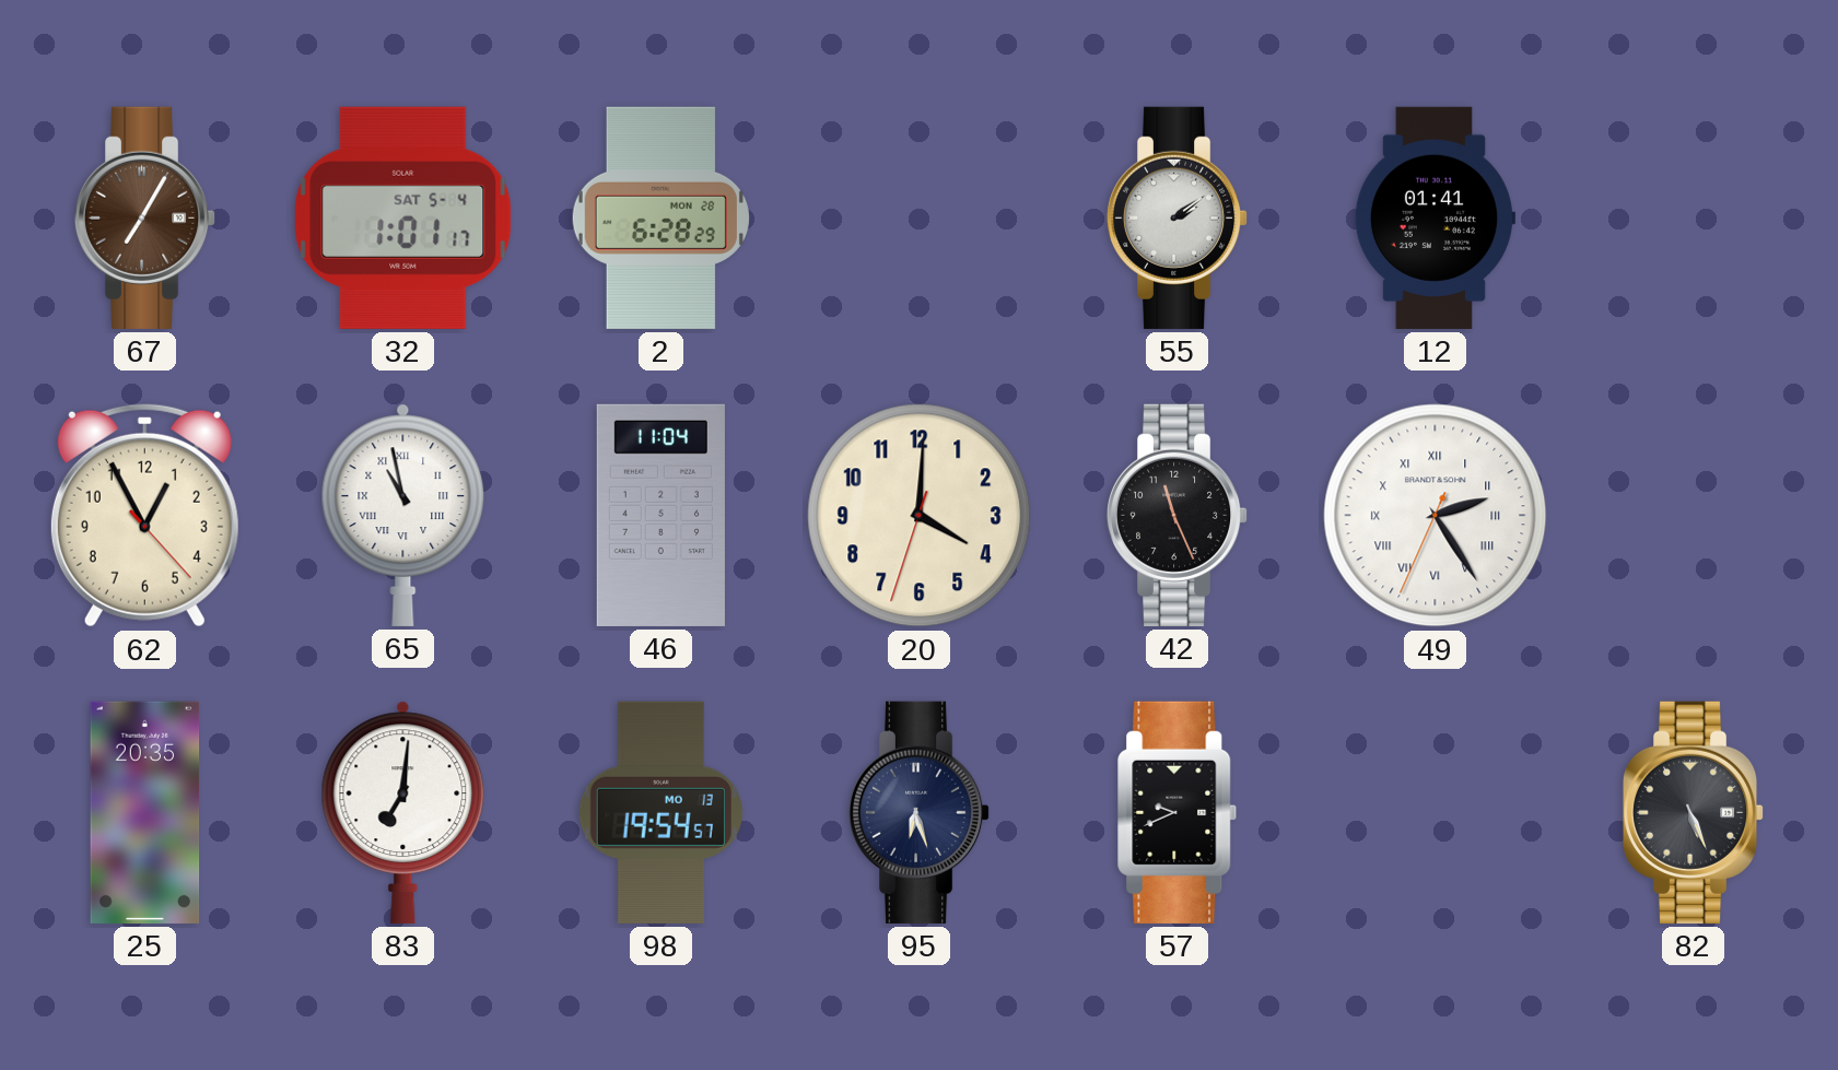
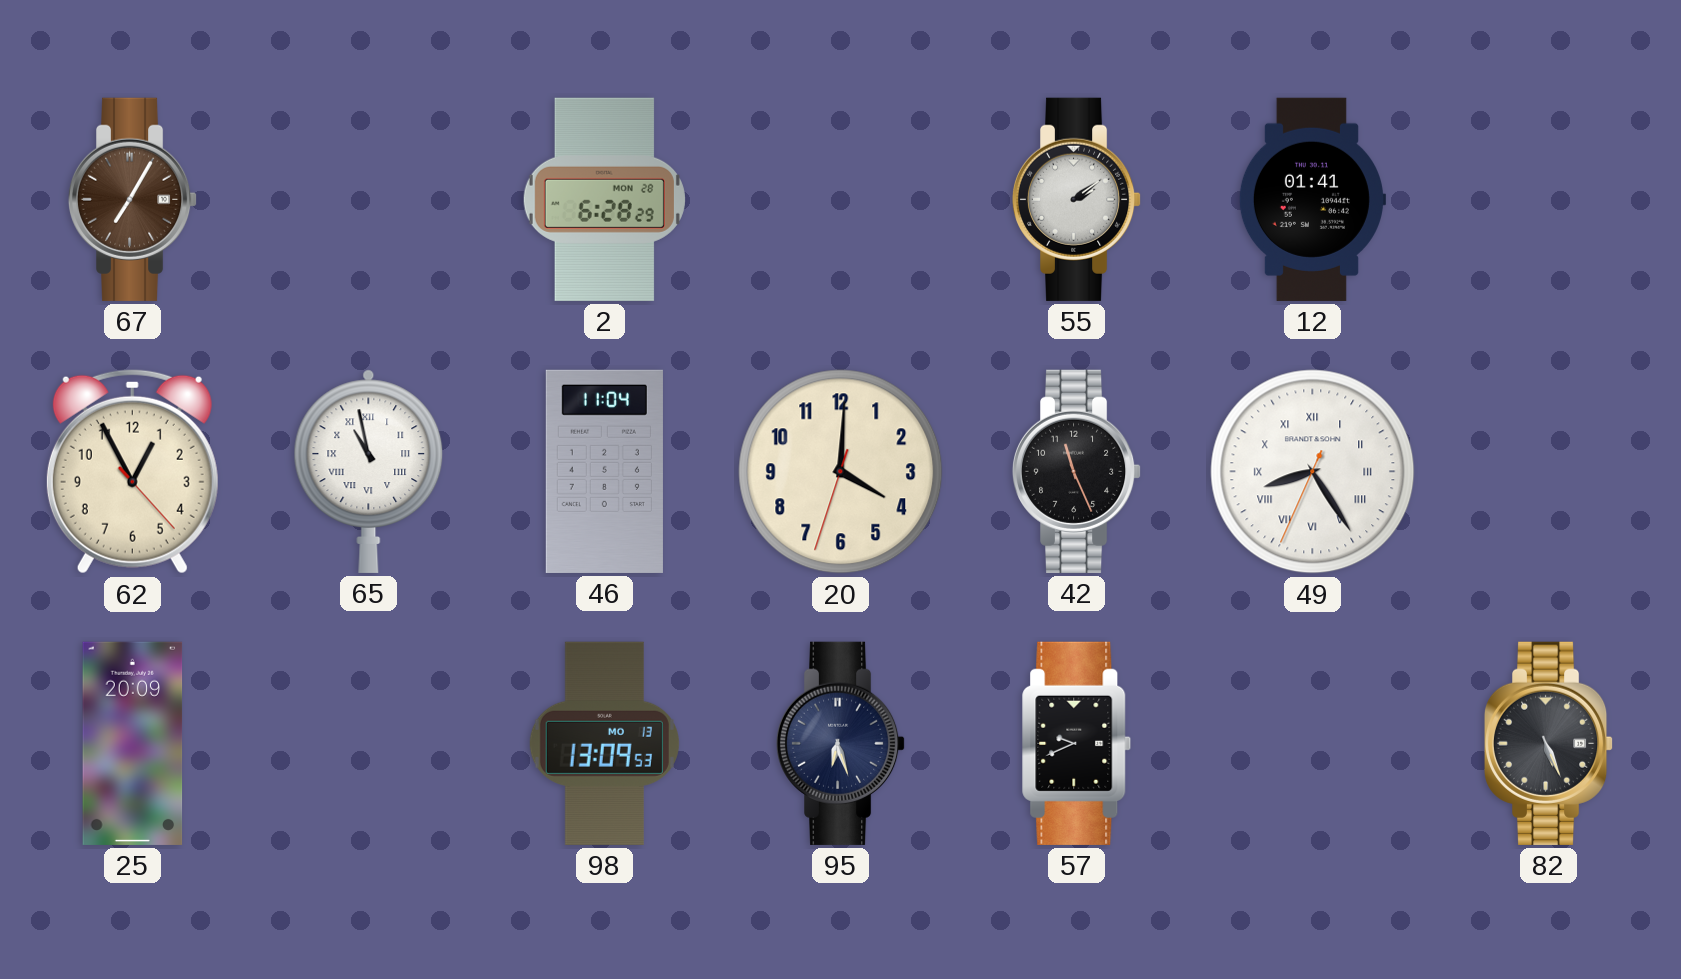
32: 1:01 -> none (403, 217)
49: 2:24 -> 8:24 (1313, 472)
25: 20:35 -> 20:09 (133, 743)
83: 7:01 -> none (403, 812)
98: 19:54 -> 13:09 (604, 743)
